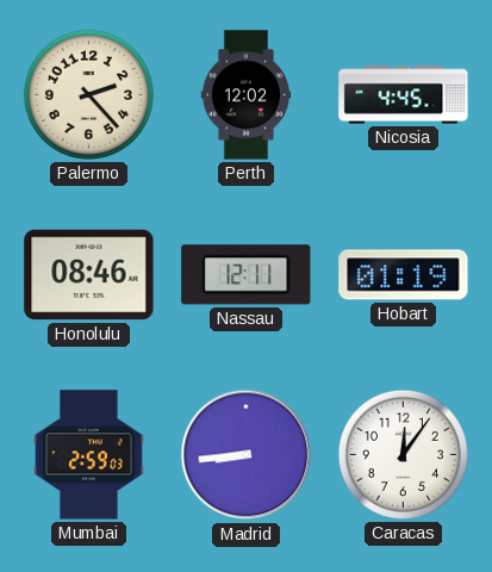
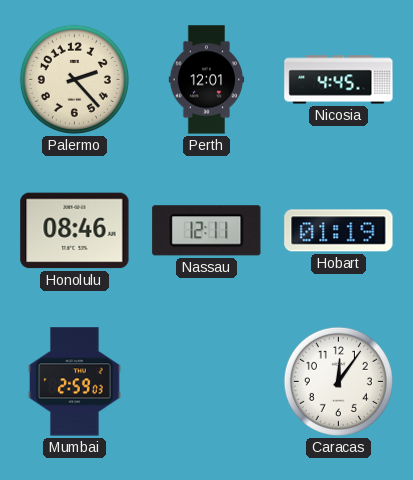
Perth: 12:02 -> 12:01 (207, 80)
Madrid: 8:44 -> none (247, 455)
